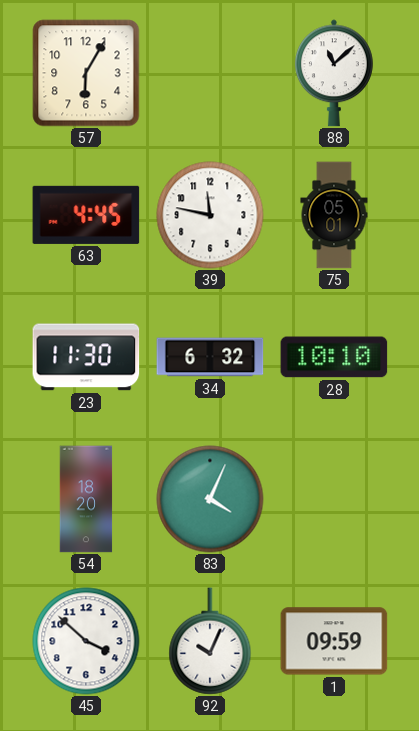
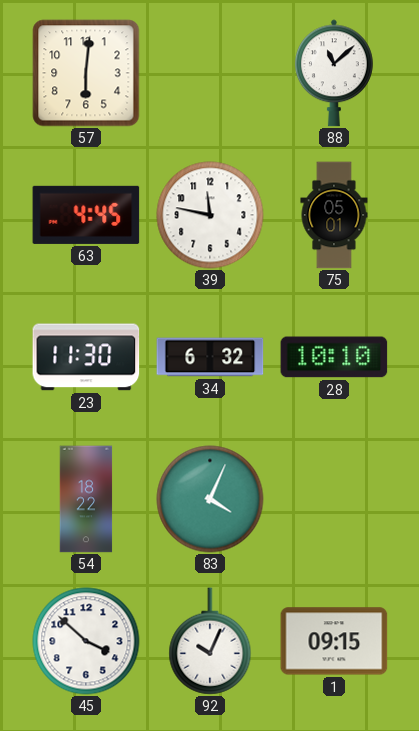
57: 6:05 -> 6:01 (86, 73)
54: 18:20 -> 18:22 (86, 499)
1: 09:59 -> 09:15 (334, 641)
